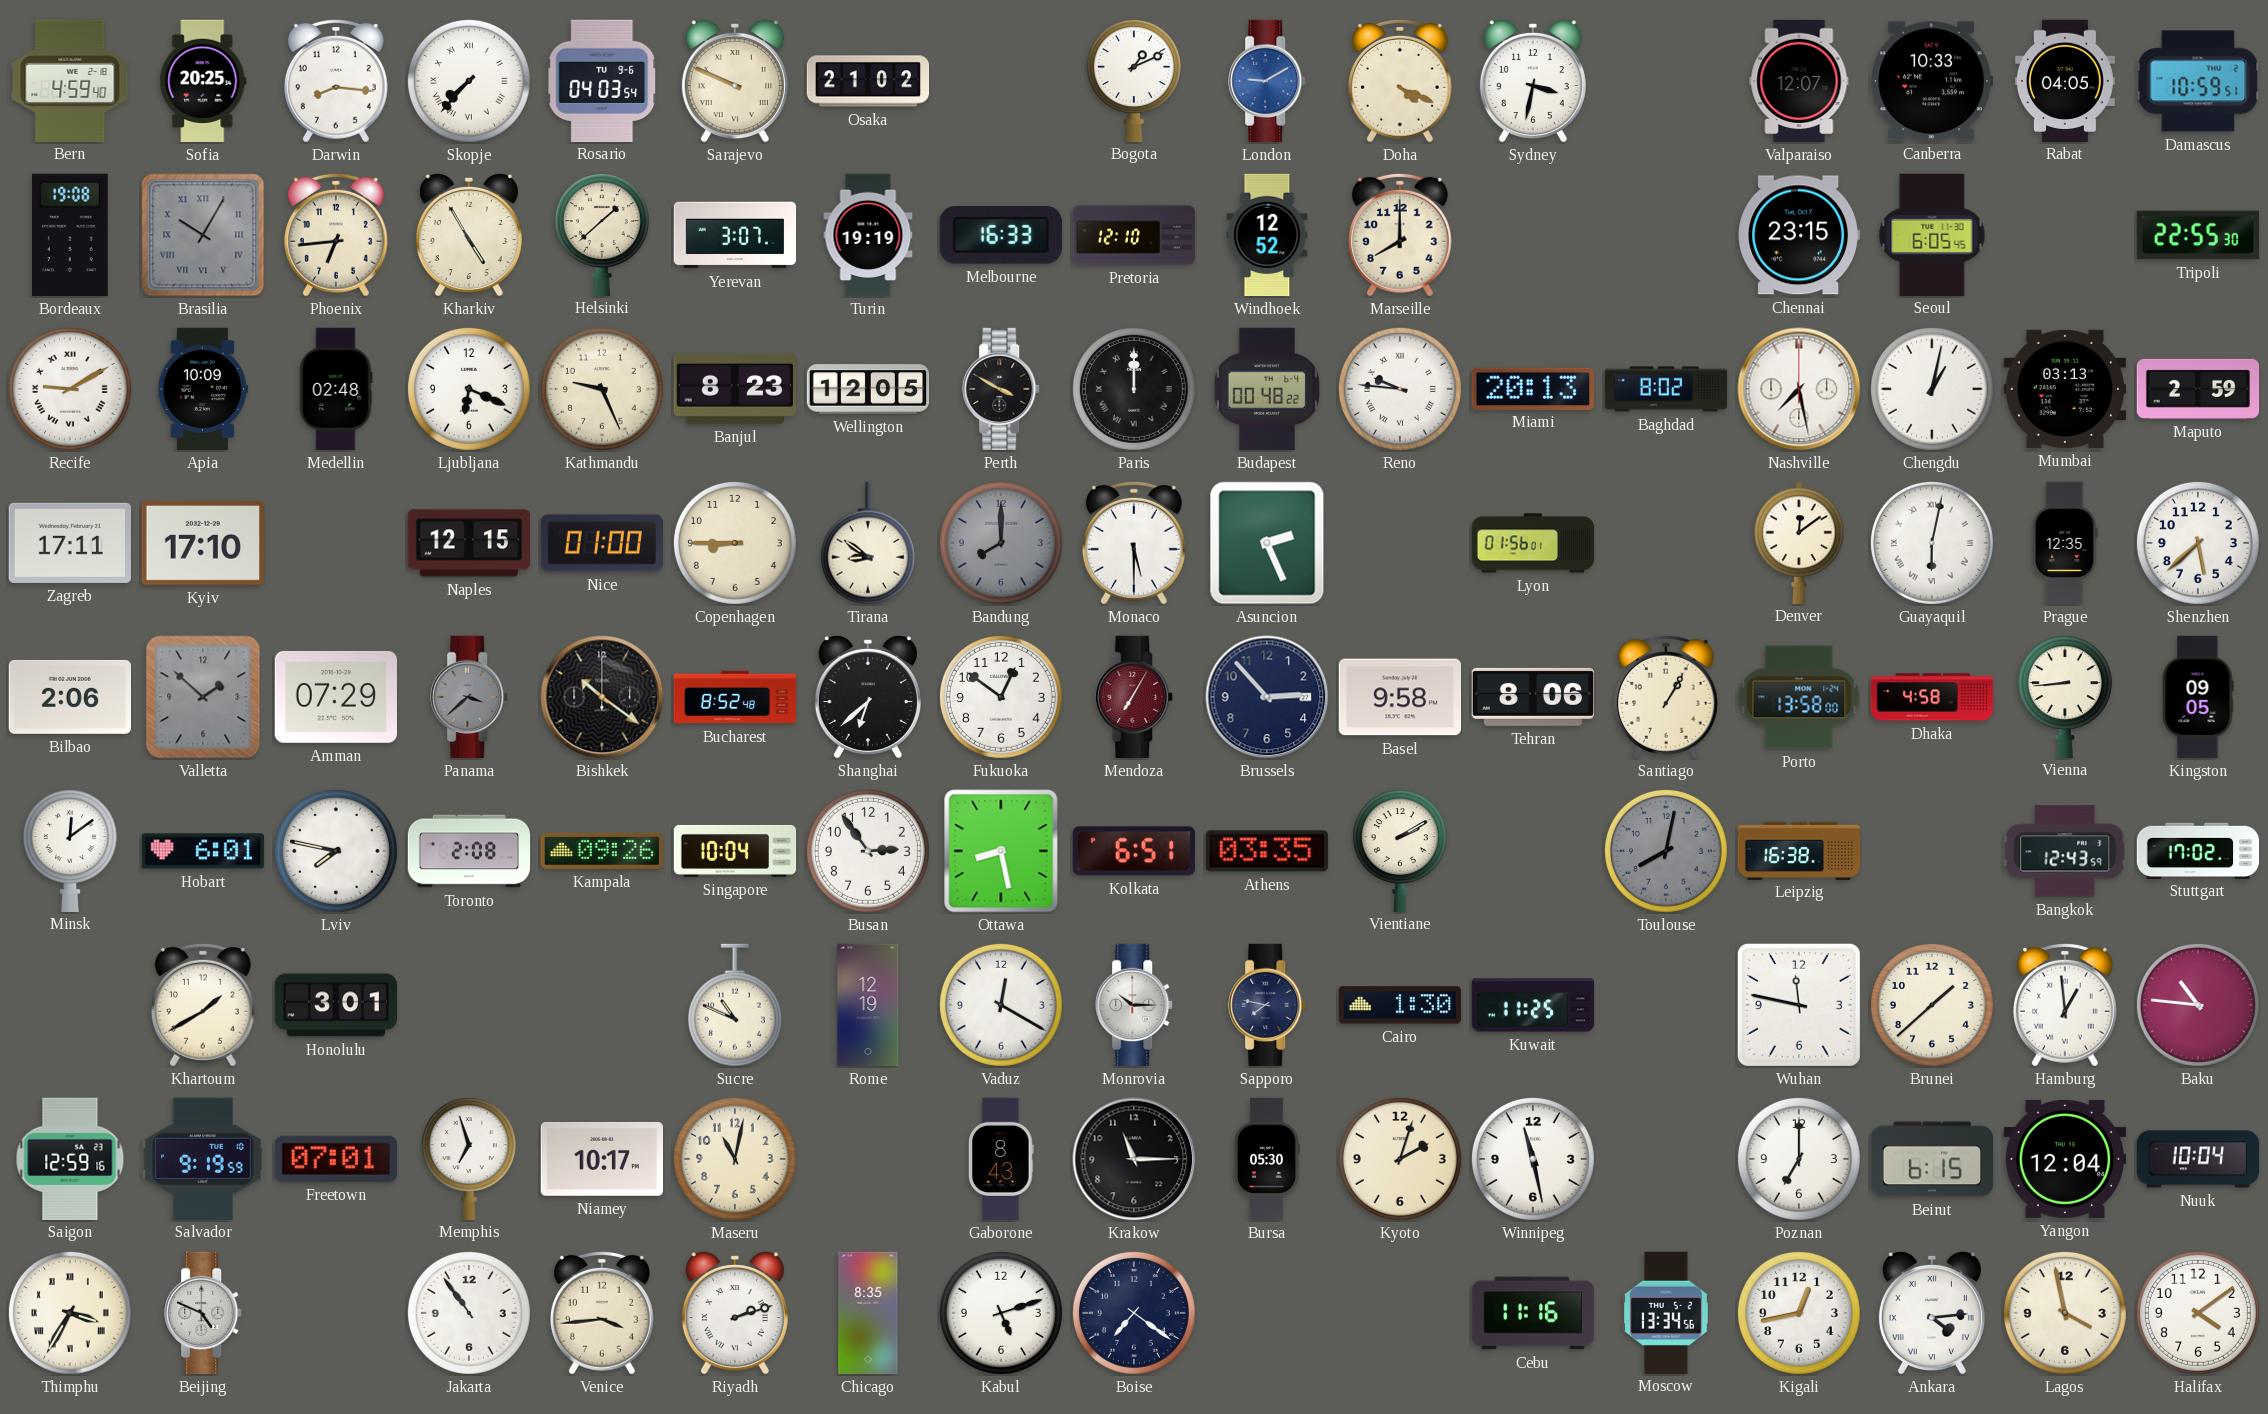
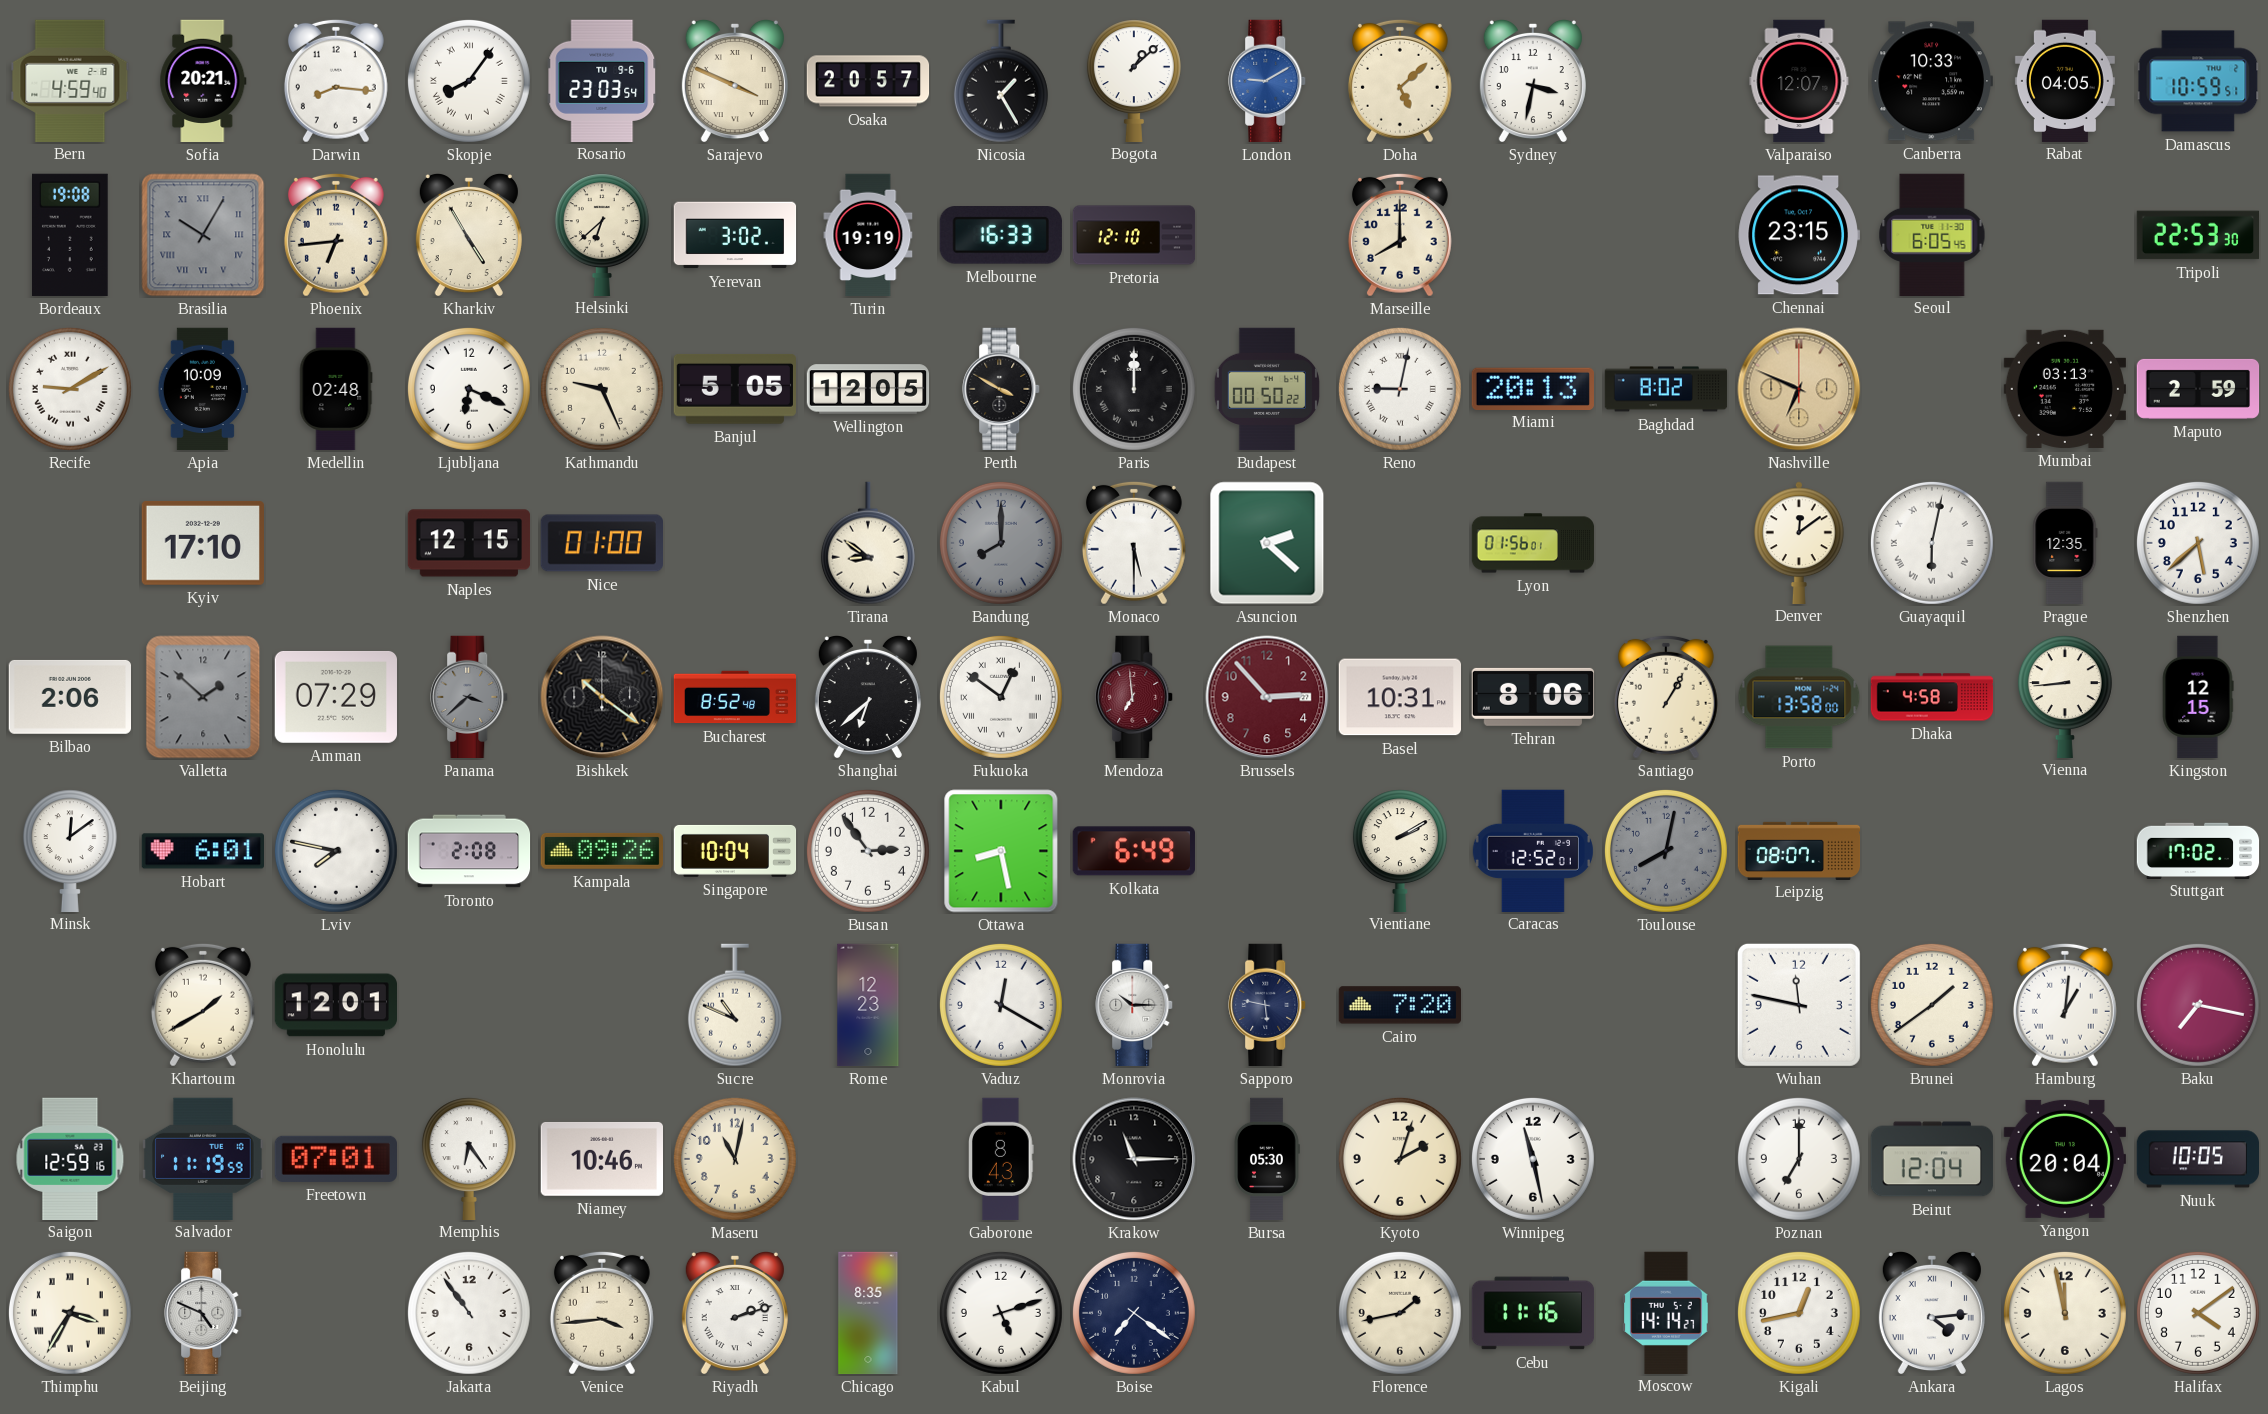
Sofia: 20:25 -> 20:21 (203, 81)
Skopje: 7:37 -> 8:06 (469, 81)
Rosario: 04:03 -> 23:03 (602, 80)
Sarajevo: 9:49 -> 3:49 (735, 81)
Osaka: 21:02 -> 20:57 (868, 81)
Nicosia: none -> 1:25 (1001, 81)
Bogota: 1:11 -> 1:08 (1134, 80)
Doha: 4:19 -> 5:08 (1400, 81)
Helsinki: 1:38 -> 6:38 (602, 234)
Yerevan: 3:07 -> 3:02 (735, 235)
Windhoek: 12:52 -> none (1267, 235)
Tripoli: 22:55 -> 22:53 (2197, 235)
Banjul: 8:23 -> 5:05 (735, 389)
Budapest: 00:48 -> 00:50 (1267, 389)
Reno: 9:46 -> 9:02 (1400, 389)
Nashville: 7:28 -> 6:49 (1799, 389)
Nashville dial: white -> champagne (1799, 389)
Chengdu: 1:02 -> none (1932, 389)
Zagreb: 17:11 -> none (70, 543)
Copenhagen: 8:45 -> none (735, 543)
Asuncion: 2:26 -> 2:22 (1267, 543)
Fukuoka numerals: Arabic -> Roman (1001, 697)
Mendoza: 7:05 -> 6:59 (1135, 697)
Brussels dial: navy -> burgundy (1267, 697)
Basel: 9:58 -> 10:31 (1399, 697)
Kingston: 09:05 -> 12:15 (2198, 697)
Kolkata: 6:51 -> 6:49 (1134, 851)
Athens: 03:35 -> none (1267, 851)
Caracas: none -> 12:52 (1533, 850)
Leipzig: 16:38 -> 08:07 (1799, 850)
Bangkok: 12:43 -> none (2065, 851)
Honolulu: 3:01 -> 12:01 (335, 1005)
Rome: 12:19 -> 12:23 (868, 1005)
Sapporo: 7:47 -> 5:47 (1268, 1005)
Cairo: 1:30 -> 7:20 (1399, 1005)
Kuwait: 11:25 -> none (1533, 1005)
Brunei: 1:38 -> 1:39 (1932, 1005)
Hamburg: 12:59 -> 1:01 (2065, 1005)
Baku: 10:46 -> 7:17 (2198, 1005)
Salvador: 9:19 -> 11:19 (204, 1158)
Memphis: 6:57 -> 6:24 (469, 1158)
Niamey: 10:17 -> 10:46 (601, 1159)
Beirut: 6:15 -> 12:04 (1932, 1159)
Yangon: 12:04 -> 20:04 (2064, 1159)
Nuuk: 10:04 -> 10:05 (2197, 1159)
Florence: none -> 1:43 (1400, 1313)
Moscow: 13:34 -> 14:14 (1666, 1312)
Lagos: 3:58 -> 11:58 (2065, 1313)
